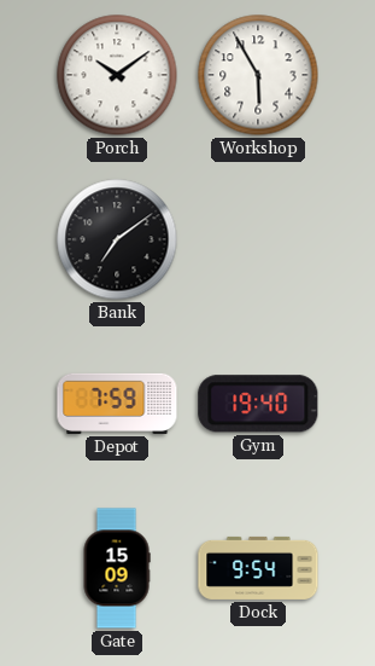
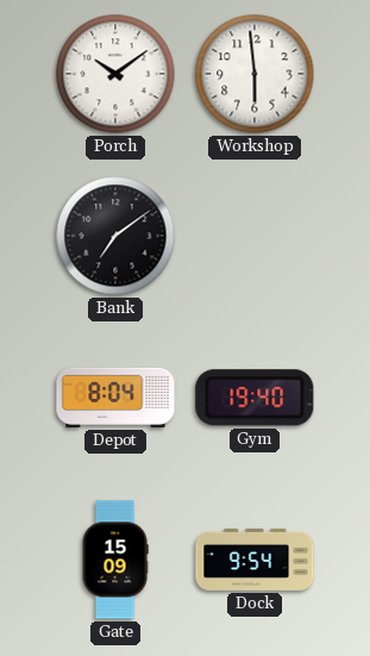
Workshop: 5:55 -> 5:59 (255, 74)
Depot: 7:59 -> 8:04 (115, 398)
